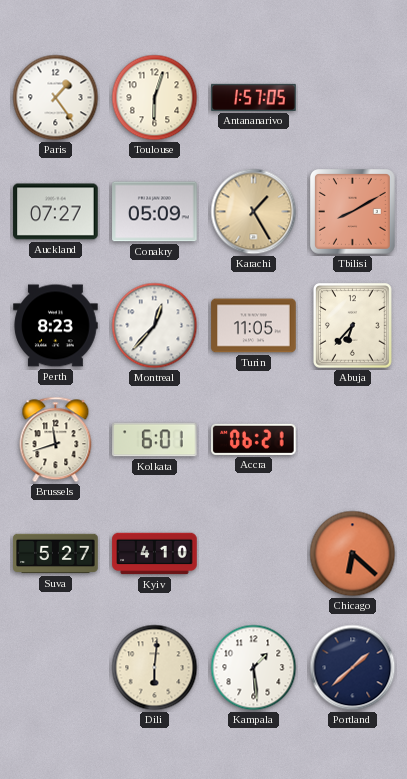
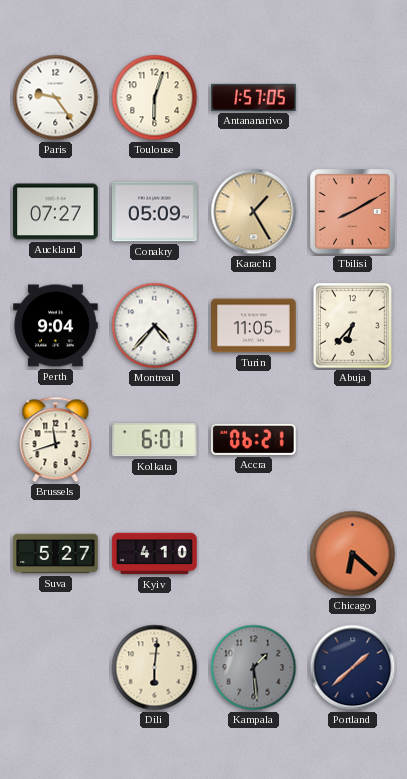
Paris: 1:24 -> 9:24 (56, 98)
Perth: 8:23 -> 9:04 (56, 326)
Montreal: 12:37 -> 4:37 (155, 326)
Kampala dial: white -> grey (254, 668)
